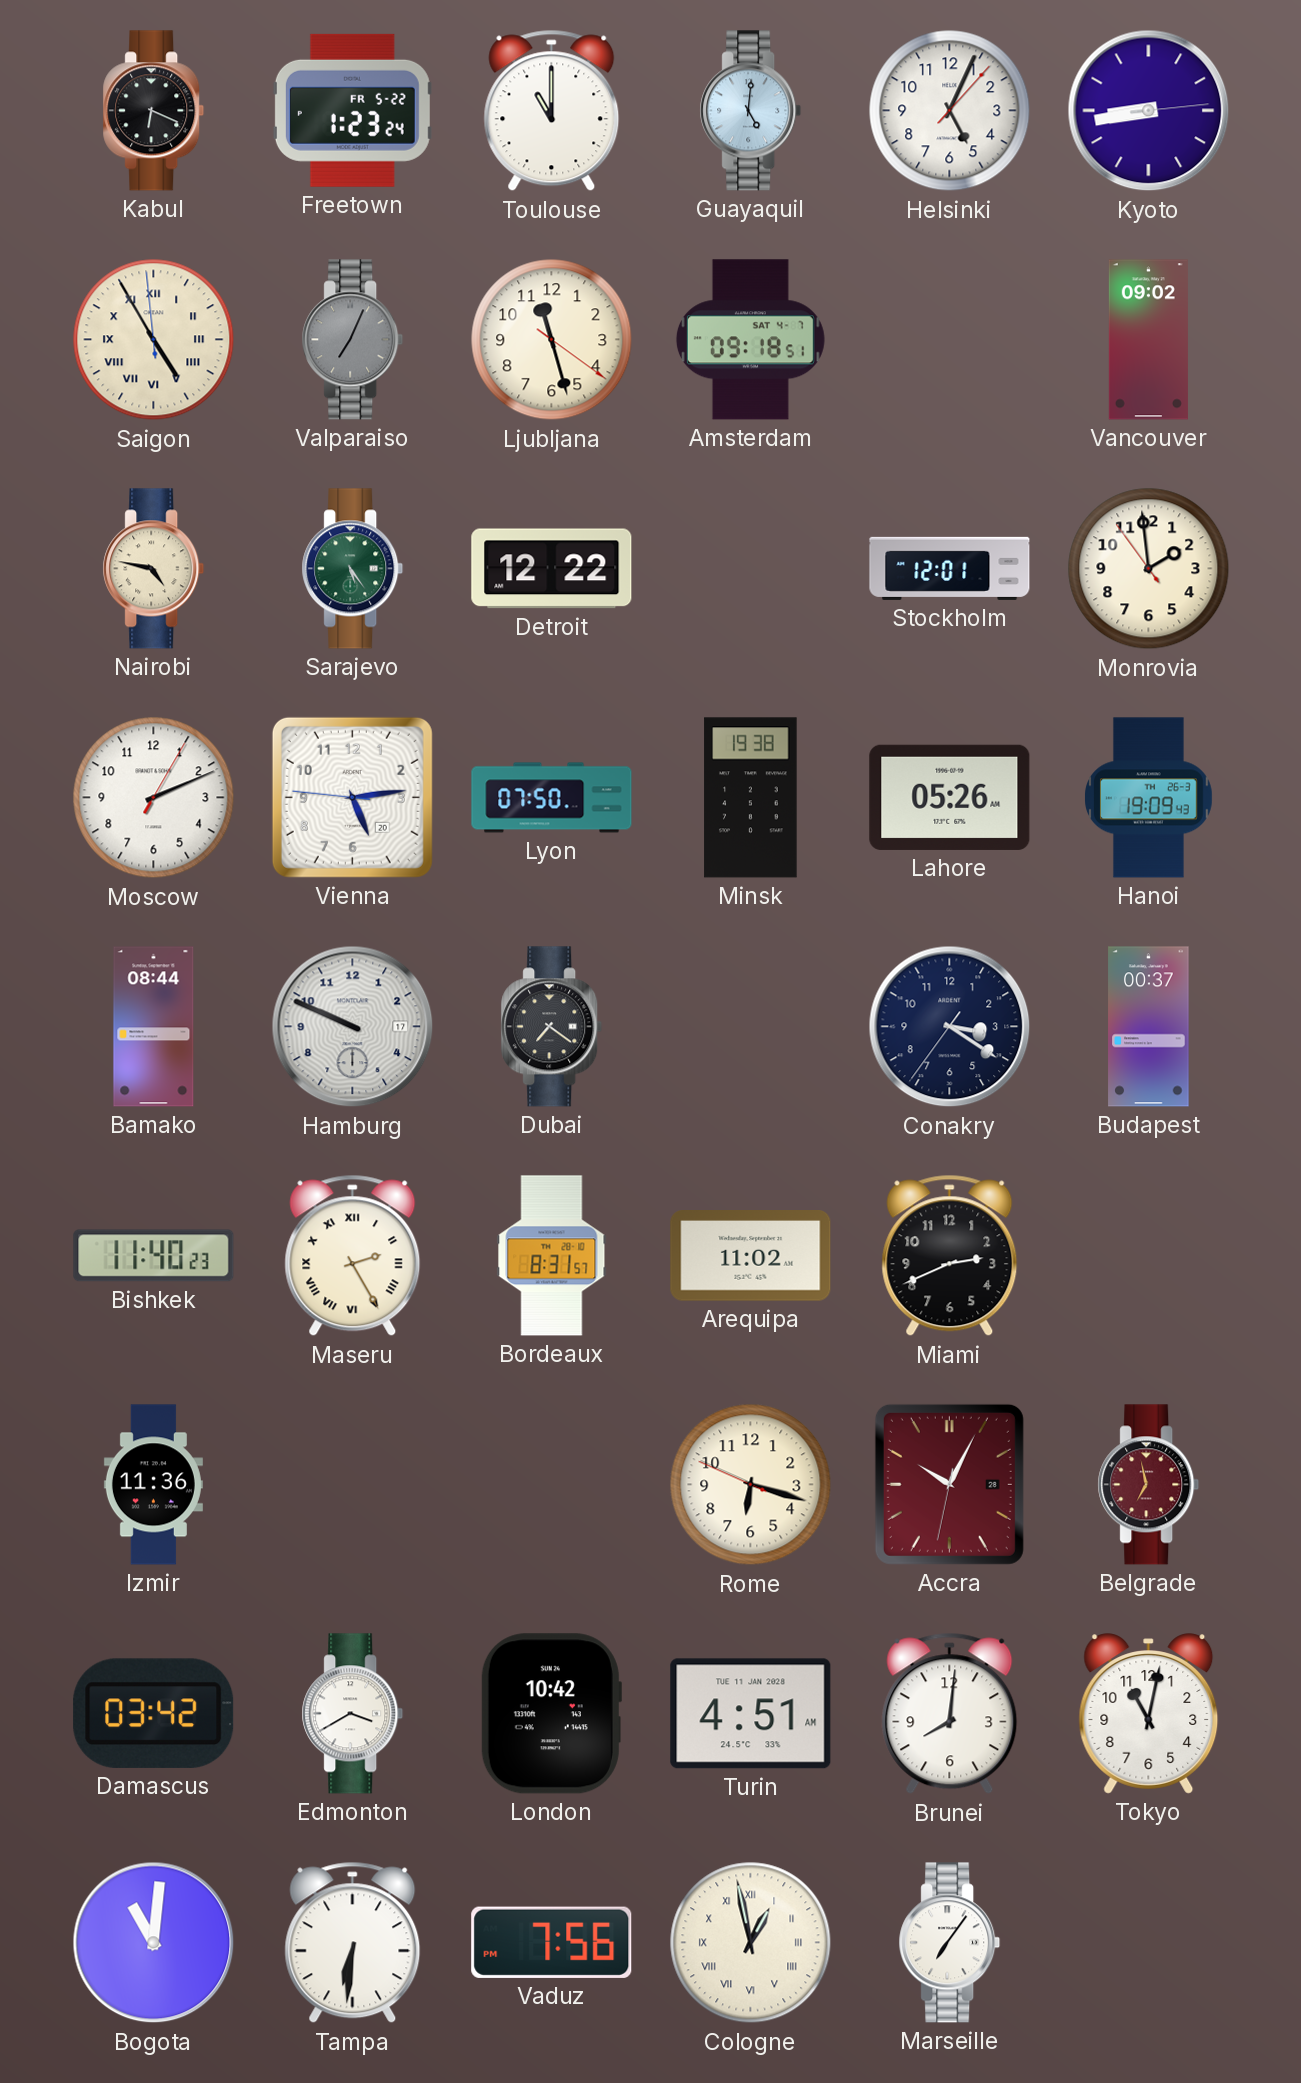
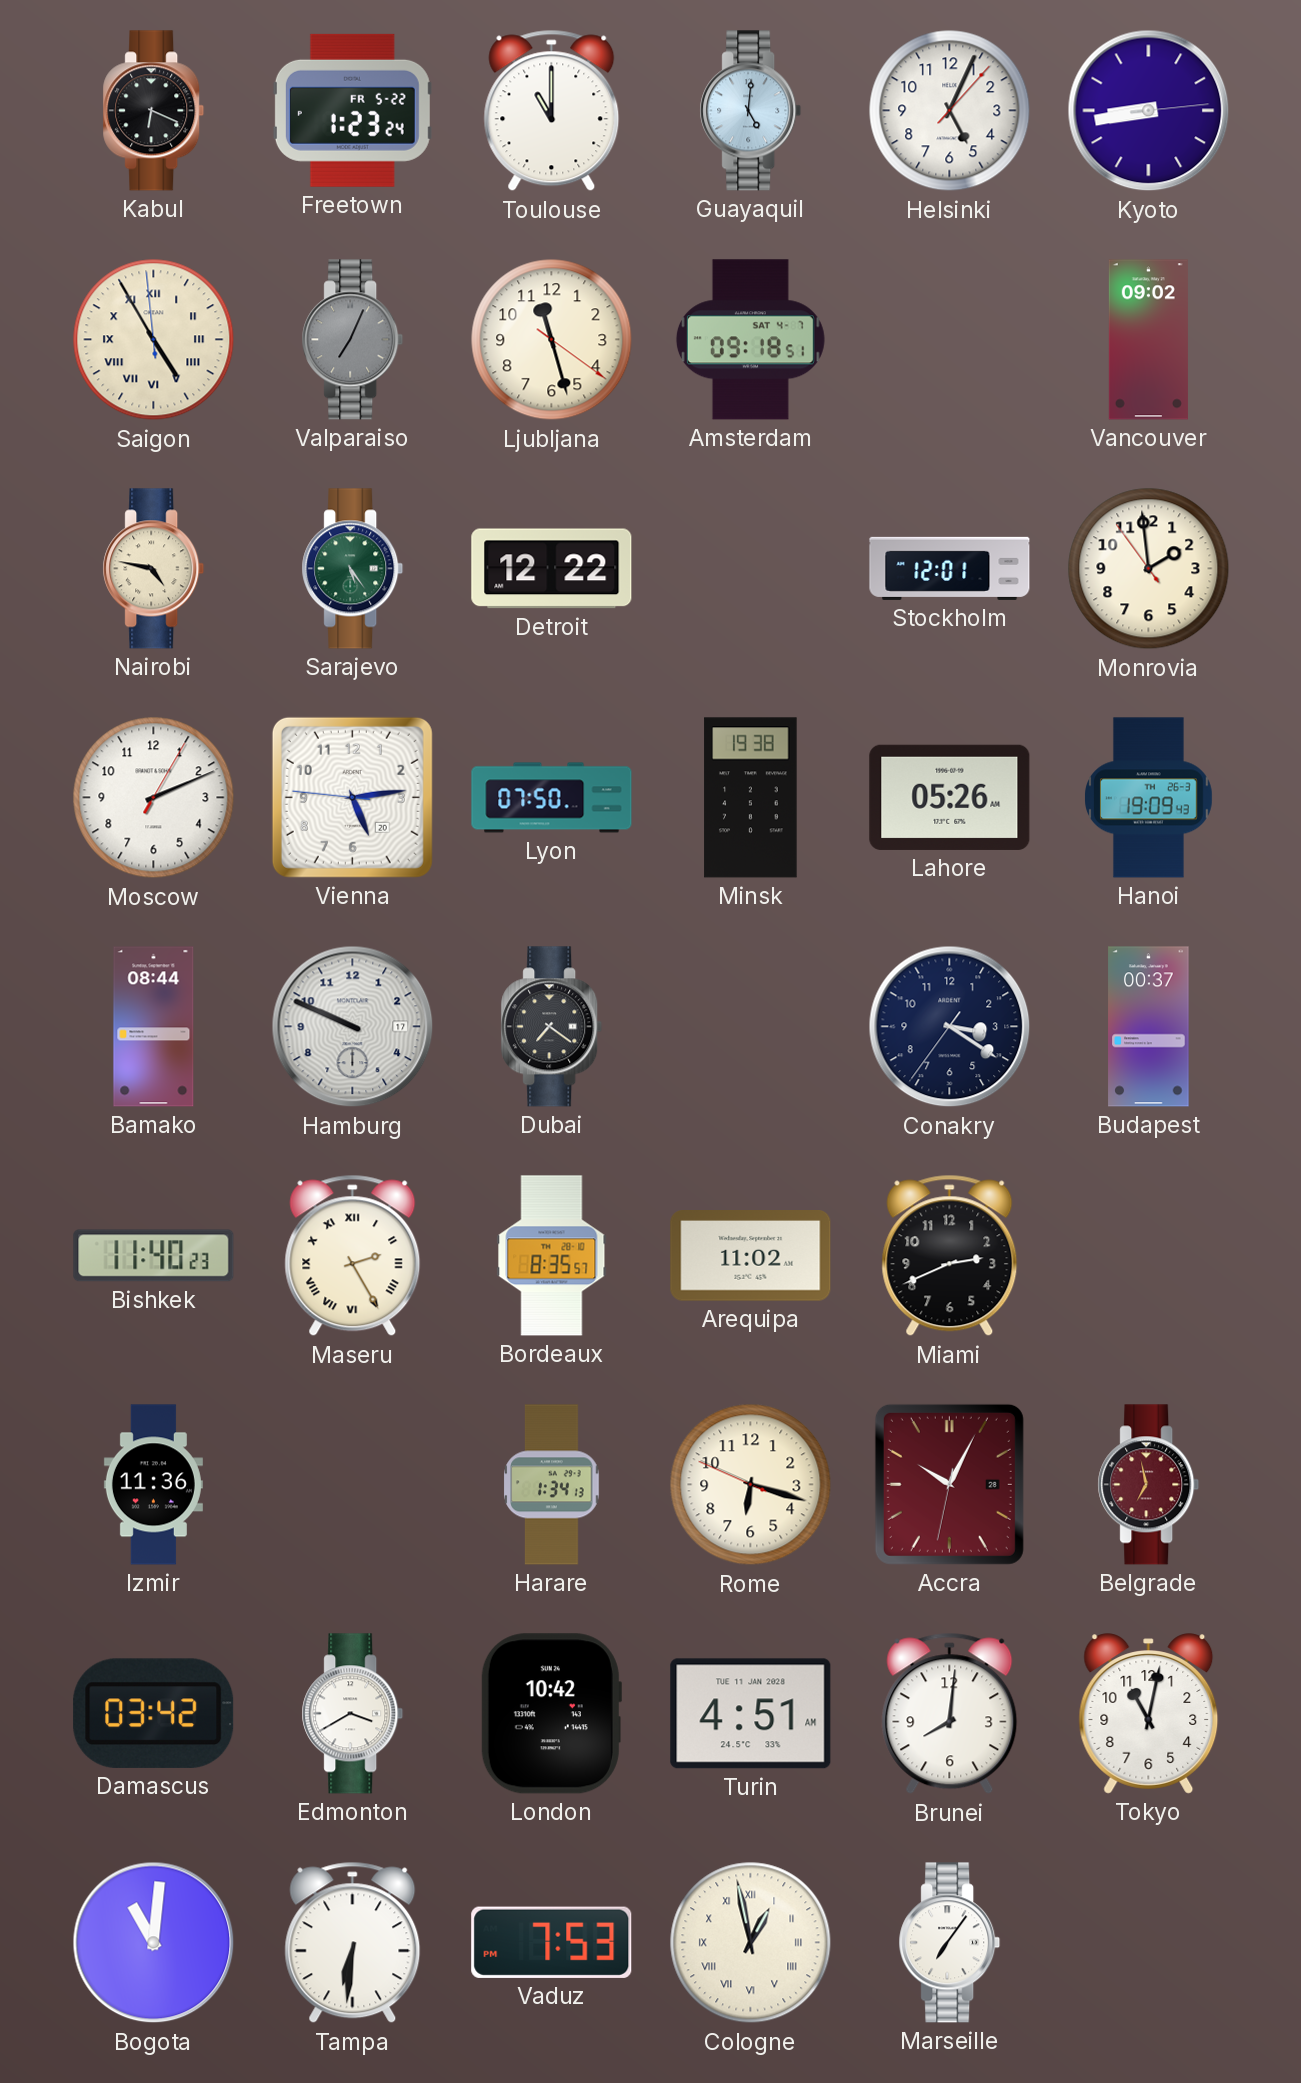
Bordeaux: 8:31 -> 8:35 (552, 1256)
Harare: none -> 1:34 (552, 1485)
Vaduz: 7:56 -> 7:53 (552, 1942)
